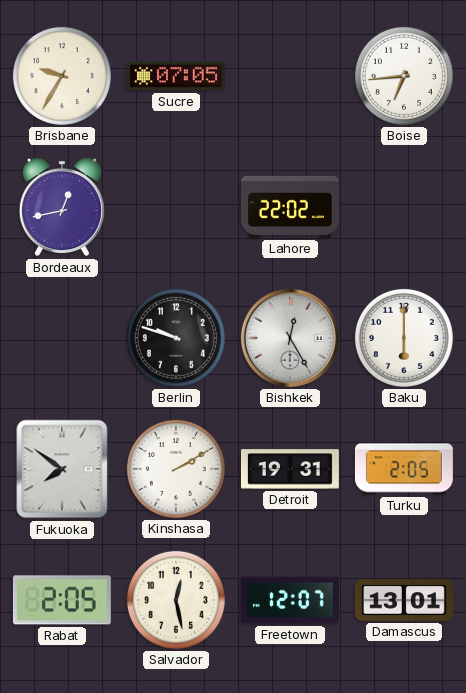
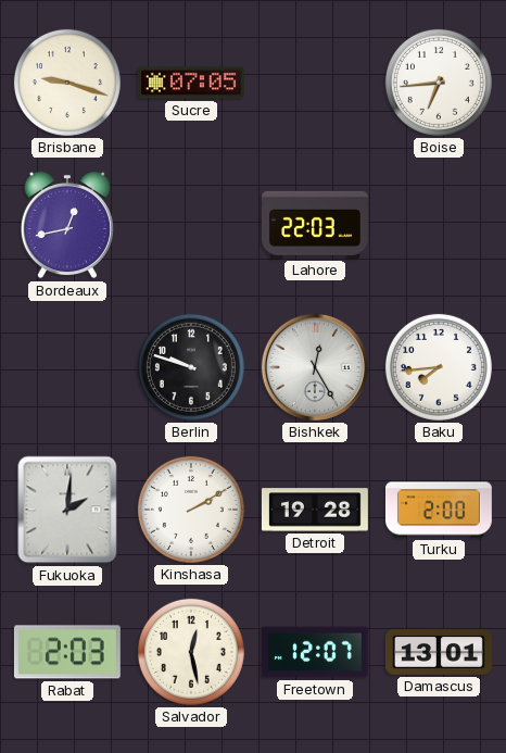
Brisbane: 9:35 -> 9:18 (67, 83)
Lahore: 22:02 -> 22:03 (315, 225)
Baku: 6:00 -> 7:44 (439, 367)
Fukuoka: 7:51 -> 2:01 (67, 510)
Detroit: 19:31 -> 19:28 (315, 510)
Turku: 2:05 -> 2:00 (439, 510)
Rabat: 2:05 -> 2:03 (67, 652)
